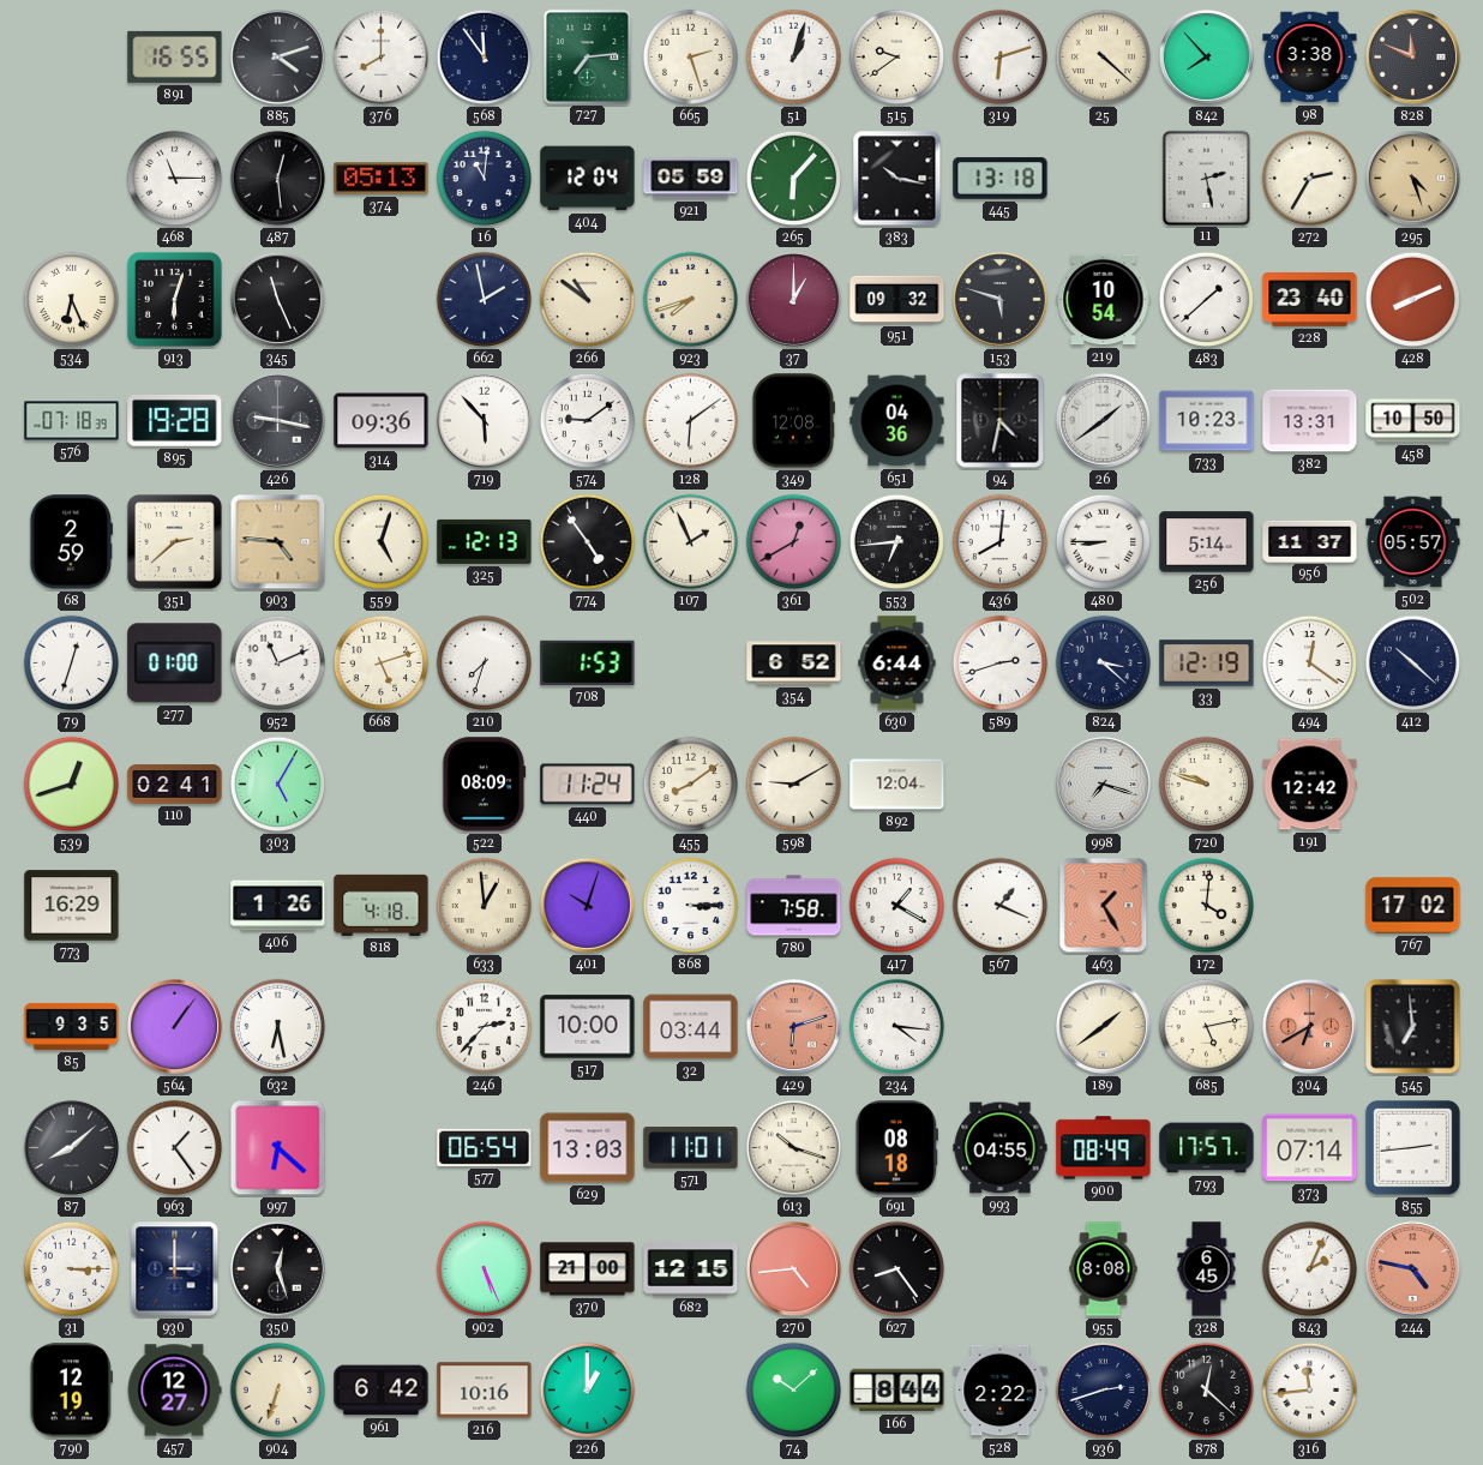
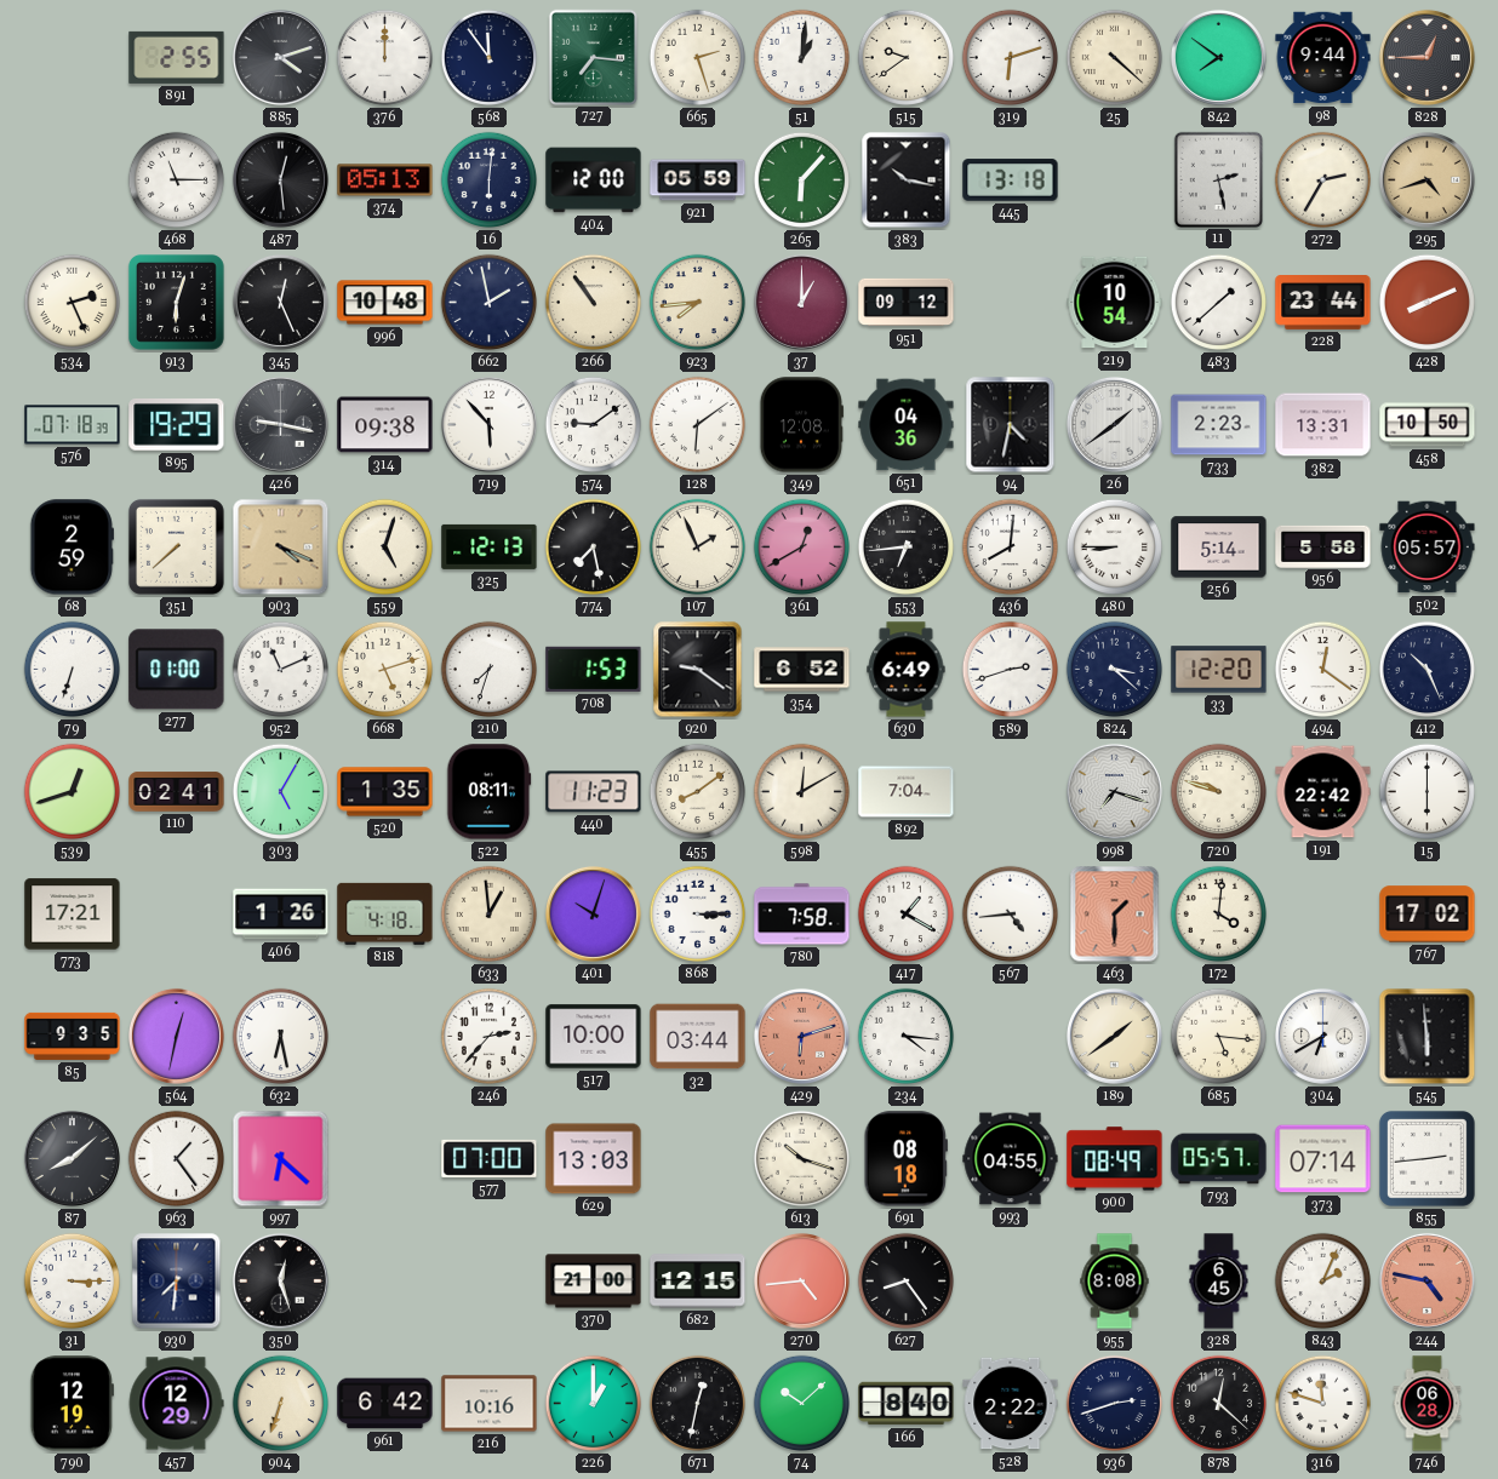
891: 16:55 -> 2:55 (177, 57)
376: 8:00 -> 12:00 (385, 58)
727: 7:14 -> 7:16 (593, 57)
51: 1:03 -> 1:01 (802, 58)
842: 7:53 -> 7:51 (1218, 57)
98: 3:38 -> 9:44 (1323, 58)
828: 11:49 -> 12:45 (1426, 57)
16: 11:01 -> 6:01 (490, 180)
404: 12:04 -> 12:00 (594, 180)
295: 4:27 -> 4:42 (1426, 179)
534: 6:26 -> 2:26 (73, 303)
345: 11:26 -> 12:26 (280, 302)
996: none -> 10:48 (385, 303)
266: 10:51 -> 10:54 (594, 303)
923: 7:42 -> 7:44 (698, 303)
951: 09:32 -> 09:12 (907, 303)
153: 5:48 -> none (999, 299)
228: 23:40 -> 23:44 (1323, 303)
895: 19:28 -> 19:29 (177, 424)
314: 09:36 -> 09:38 (385, 425)
733: 10:23 -> 2:23 (1219, 425)
351: 2:38 -> 7:38 (176, 546)
903: 4:46 -> 4:19 (281, 548)
774: 4:54 -> 7:28 (594, 548)
956: 11:37 -> 5:58 (1323, 546)
79: 12:33 -> 6:33 (73, 670)
920: none -> 9:21 (698, 670)
630: 6:44 -> 6:49 (907, 670)
33: 12:19 -> 12:20 (1219, 670)
412: 10:22 -> 10:26 (1428, 670)
520: none -> 1:35 (385, 792)
522: 08:09 -> 08:11 (490, 792)
440: 11:24 -> 11:23 (594, 792)
598: 9:10 -> 12:10 (802, 792)
892: 12:04 -> 7:04 (907, 792)
191: 12:42 -> 22:42 (1323, 792)
15: none -> 6:00 (1428, 792)
773: 16:29 -> 17:21 (73, 915)
567: 1:19 -> 4:44 (1011, 915)
463: 1:25 -> 1:30 (1115, 915)
564: 1:06 -> 12:32 (176, 1036)
685: 5:13 -> 5:16 (1219, 1037)
304 dial: salmon -> white (1322, 1036)
545: 6:59 -> 5:59 (1428, 1037)
577: 06:54 -> 07:00 (490, 1158)
571: 11:01 -> none (691, 1148)
793: 17:57 -> 05:57 (1219, 1159)
930: 3:00 -> 7:31 (177, 1282)
902: 5:26 -> none (485, 1269)
457: 12:27 -> 12:29 (176, 1404)
671: none -> 12:32 (698, 1404)
166: 8:44 -> 8:40 (907, 1404)
316: 11:44 -> 11:48 (1323, 1404)
746: none -> 06:28 (1428, 1404)
